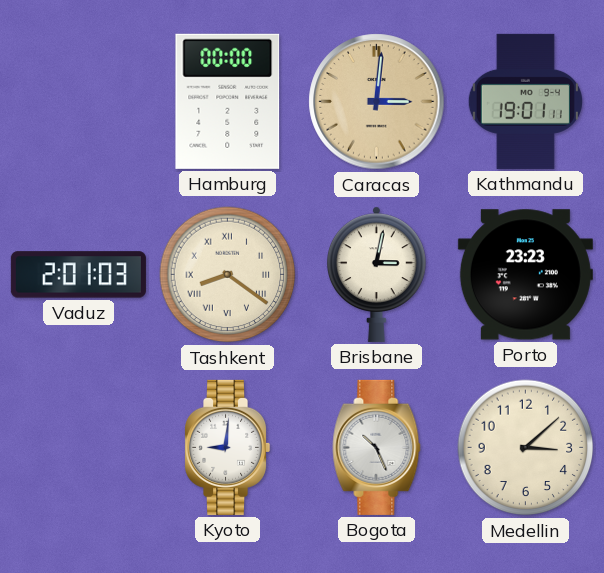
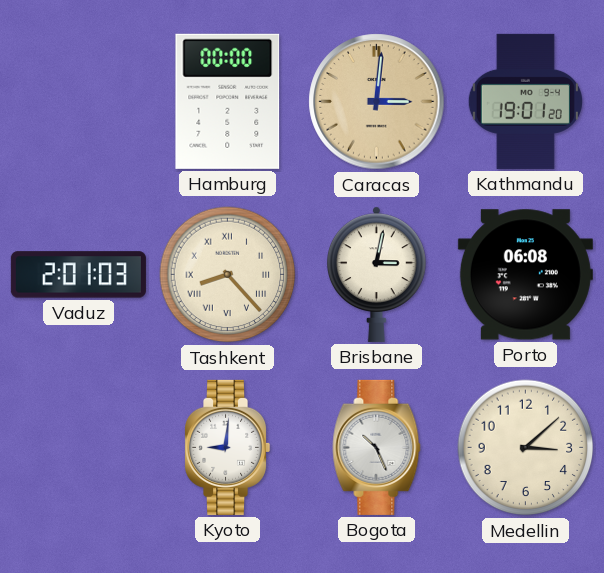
Kathmandu: 19:01:11 -> 19:01:20 (525, 101)
Tashkent: 8:21 -> 8:23 (228, 275)
Porto: 23:23 -> 06:08 (525, 275)
